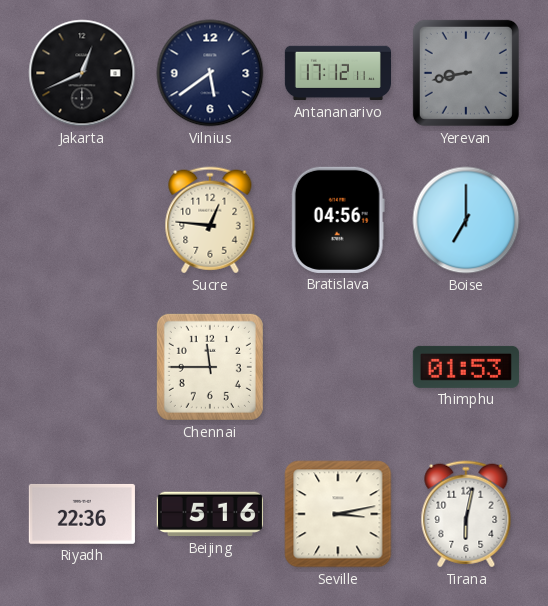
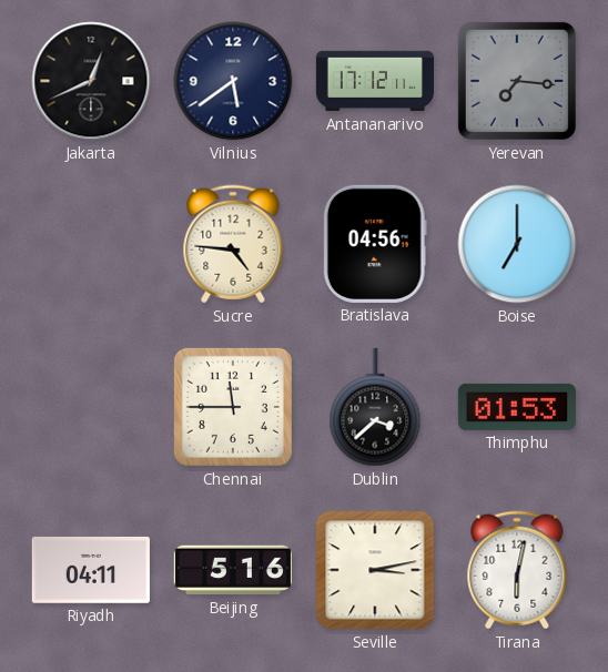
Yerevan: 8:43 -> 7:16 (517, 81)
Sucre: 12:46 -> 4:46 (233, 244)
Dublin: none -> 3:38 (375, 407)
Riyadh: 22:36 -> 04:11 (91, 570)
